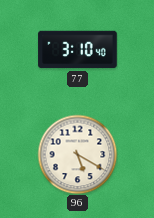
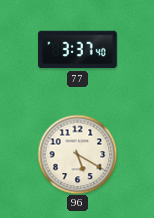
77: 3:10 -> 3:37 (78, 50)
